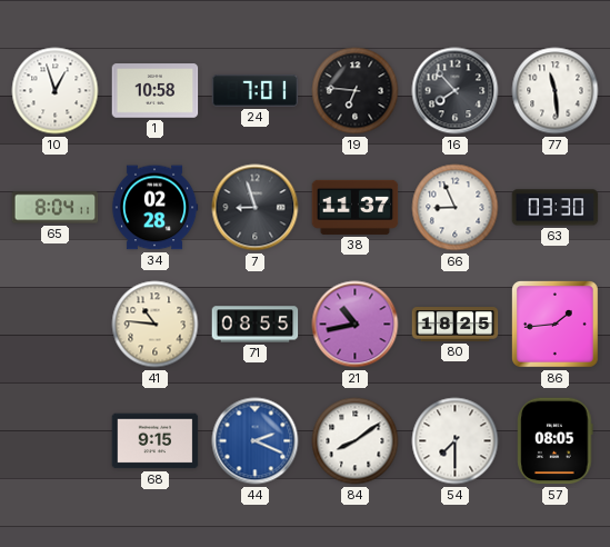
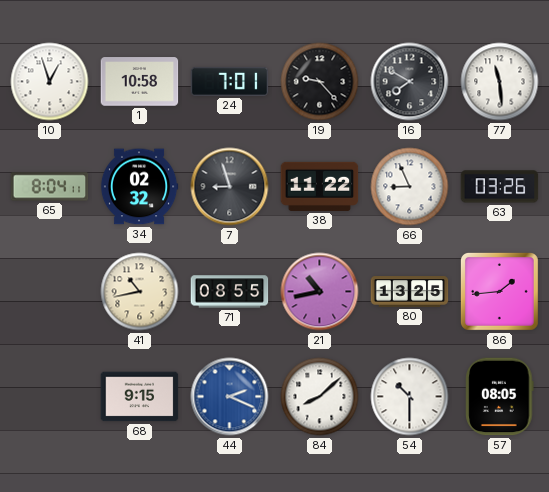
19: 6:46 -> 9:23 (320, 82)
16: 7:53 -> 7:50 (410, 82)
34: 02:28 -> 02:32 (139, 187)
38: 11:37 -> 11:22 (320, 186)
63: 03:30 -> 03:26 (500, 187)
41: 10:46 -> 10:43 (140, 292)
80: 18:25 -> 13:25 (410, 292)
84: 8:09 -> 8:08 (320, 397)
54: 7:30 -> 10:30 (410, 397)
